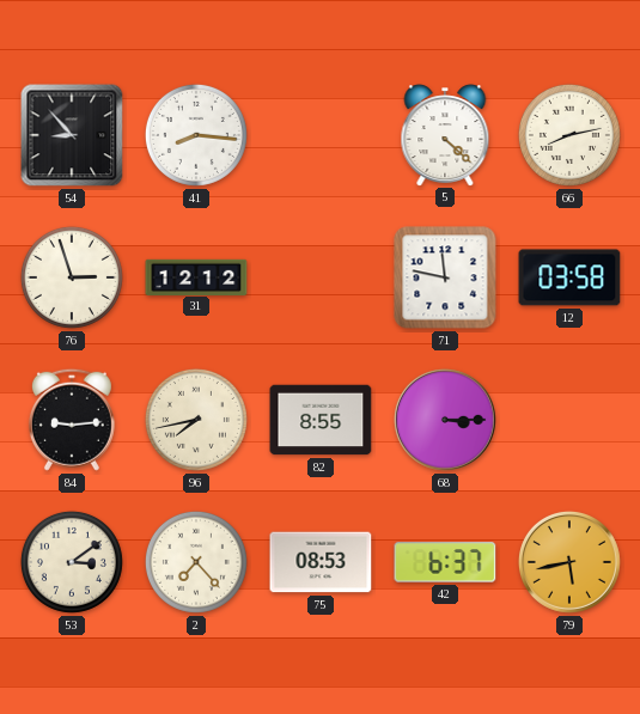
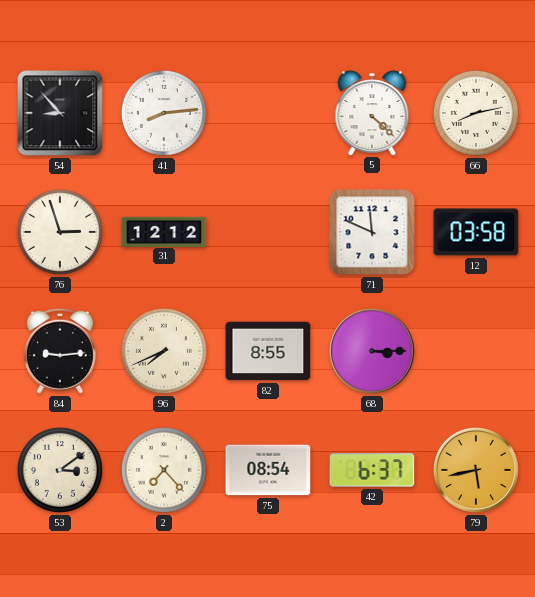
41: 8:16 -> 8:14 (164, 113)
71: 11:47 -> 11:49 (372, 232)
96: 7:43 -> 7:41 (164, 351)
75: 08:53 -> 08:54 (268, 470)
